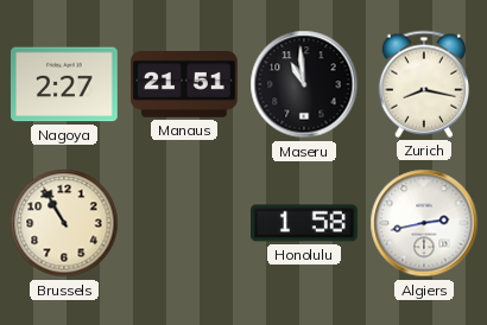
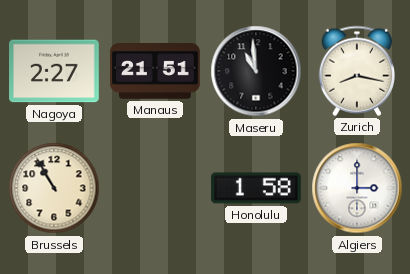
Algiers: 2:43 -> 3:00 (357, 188)
